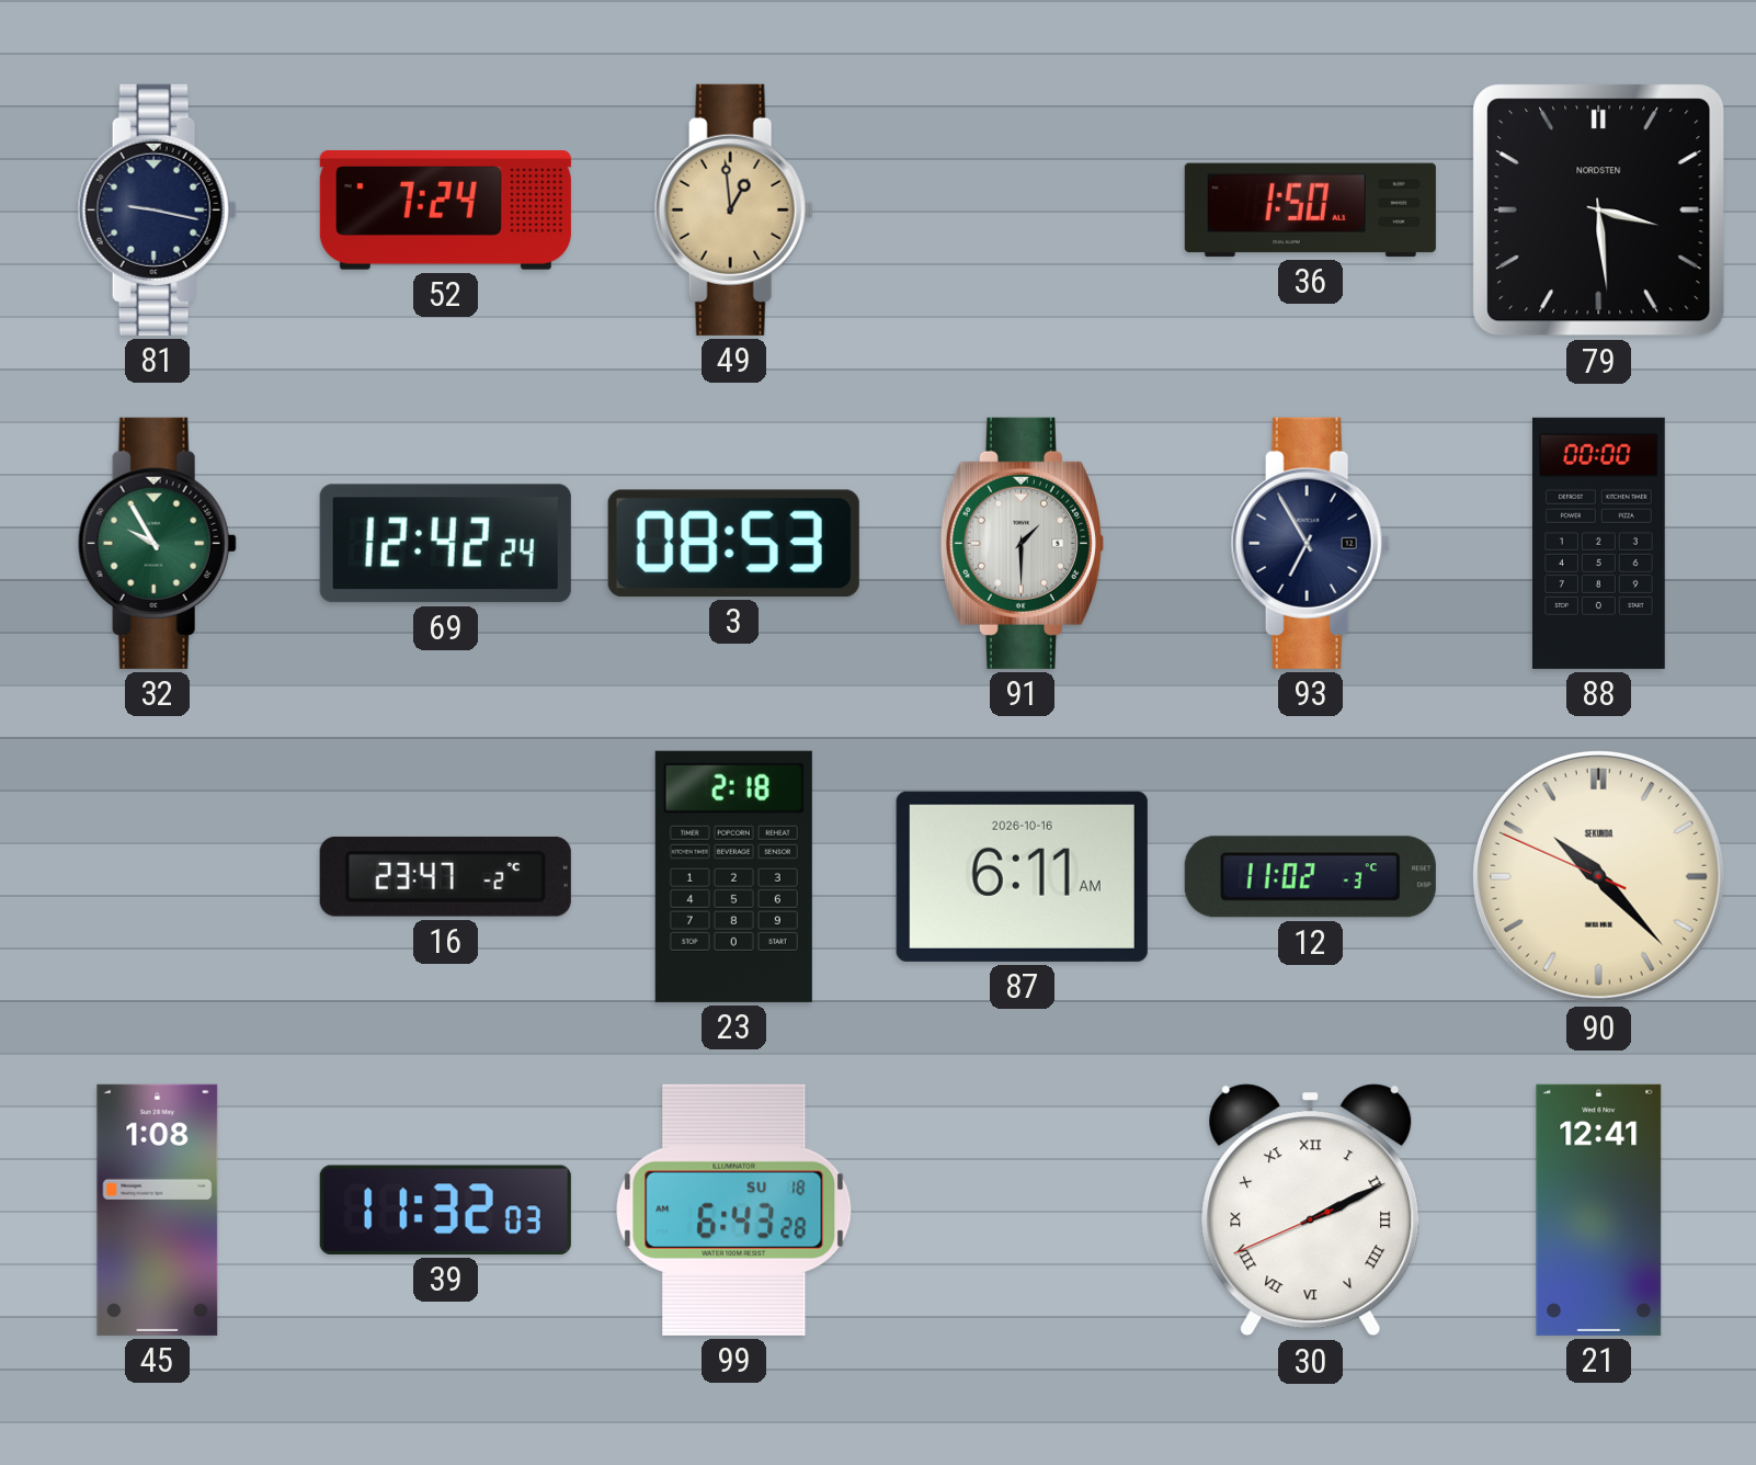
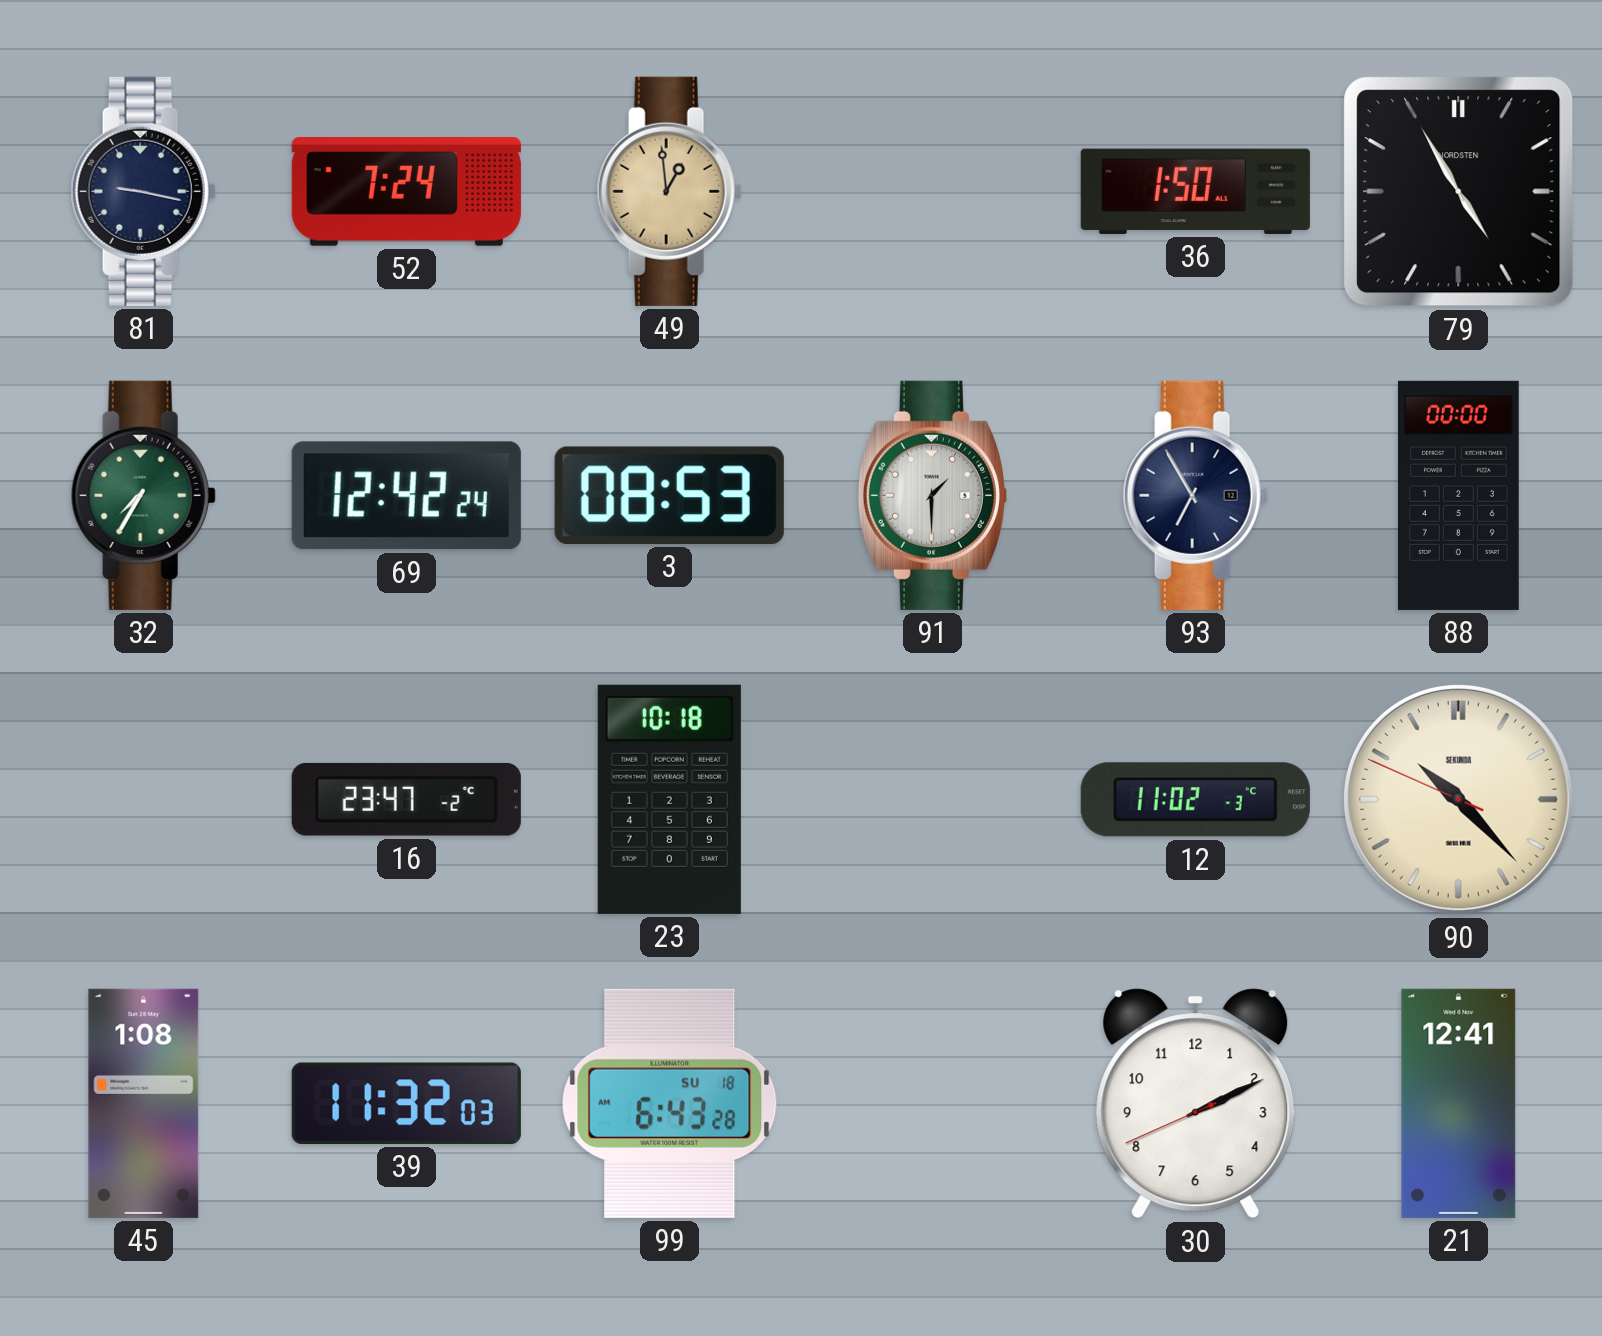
79: 3:29 -> 4:55 (1459, 192)
32: 9:55 -> 7:35 (143, 495)
23: 2:18 -> 10:18 (669, 799)
87: 6:11 -> none (1022, 876)
30 numerals: Roman -> Arabic (1196, 1104)
